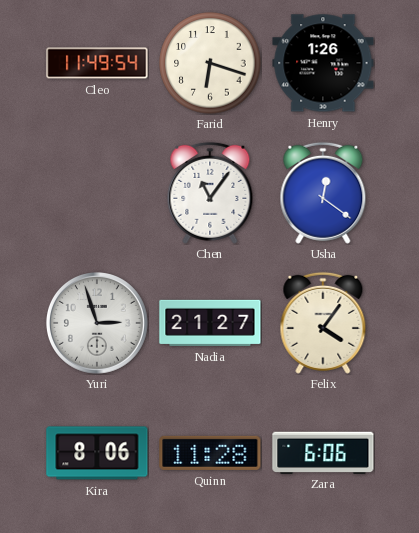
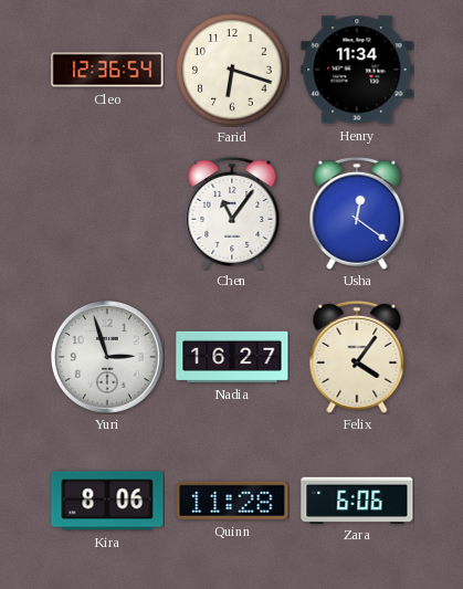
Cleo: 11:49 -> 12:36 (107, 70)
Henry: 1:26 -> 11:34 (357, 70)
Nadia: 21:27 -> 16:27 (232, 357)
